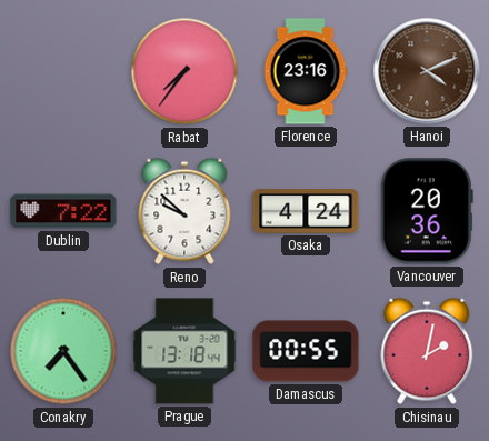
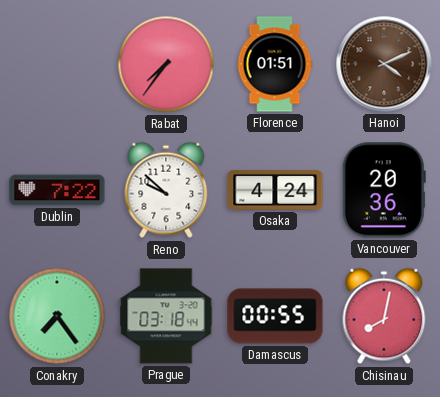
Florence: 23:16 -> 01:51 (275, 64)
Prague: 13:18 -> 03:18 (166, 316)
Chisinau: 2:02 -> 8:02 (384, 316)
